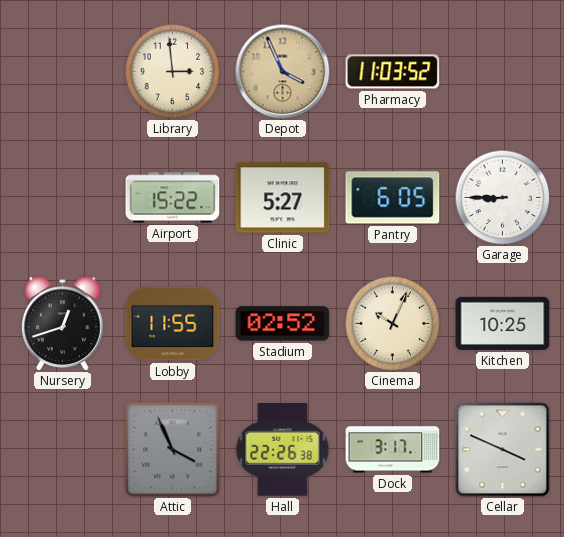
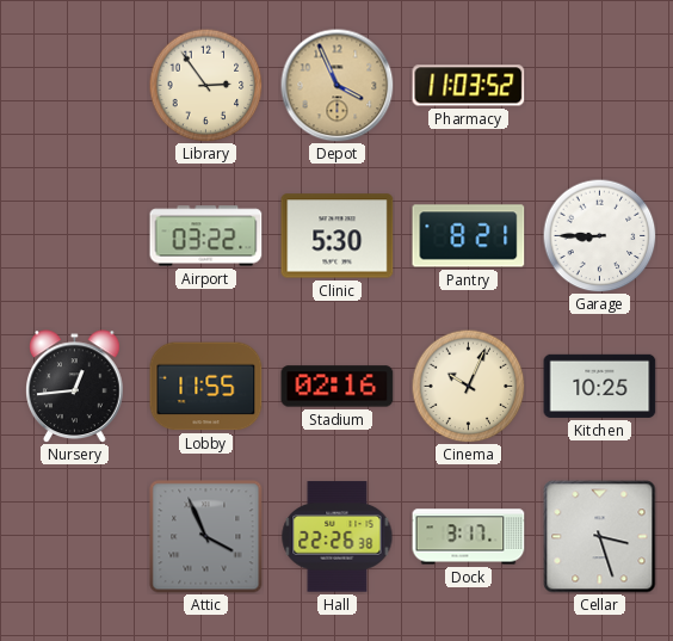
Library: 2:59 -> 2:54 (205, 85)
Airport: 15:22 -> 03:22 (206, 236)
Clinic: 5:27 -> 5:30 (338, 236)
Pantry: 6:05 -> 8:21 (469, 236)
Nursery: 12:42 -> 12:44 (75, 387)
Stadium: 02:52 -> 02:16 (338, 387)
Cellar: 3:49 -> 3:27 (600, 537)
